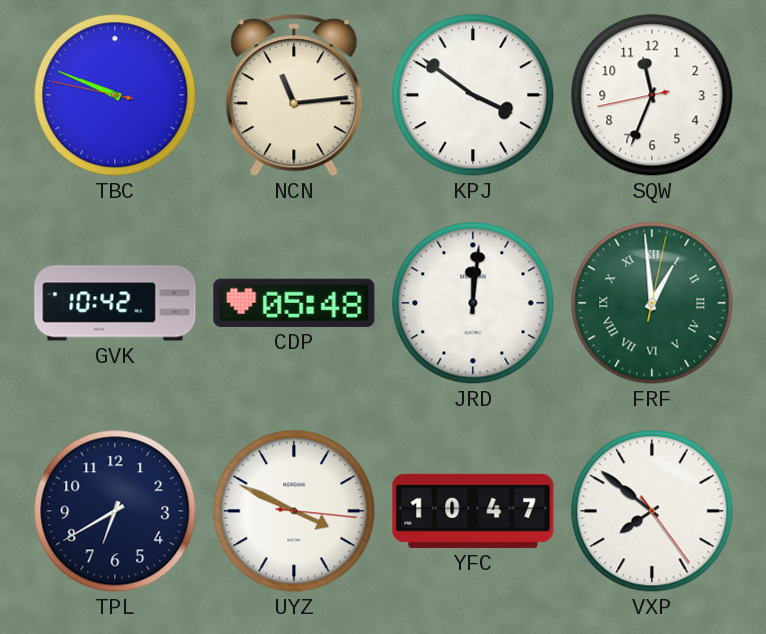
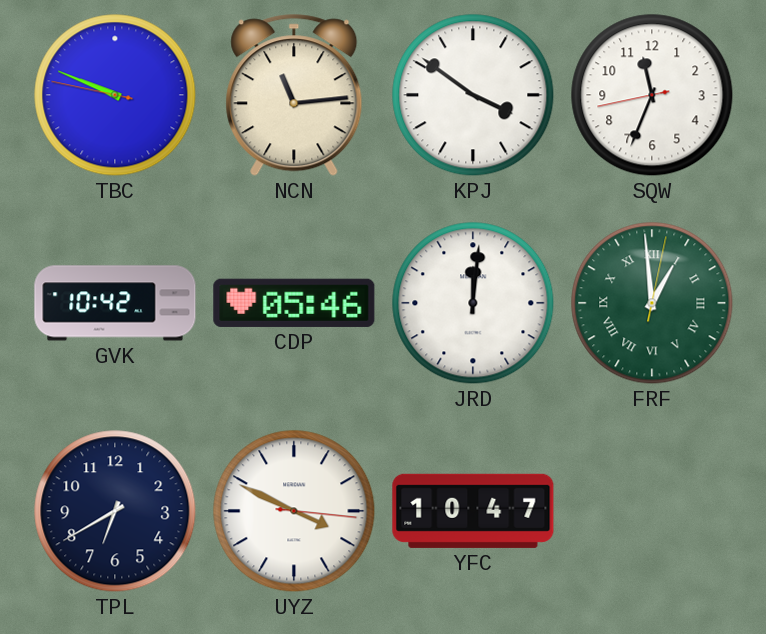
CDP: 05:48 -> 05:46 (294, 303)
VXP: 7:51 -> none (652, 511)
